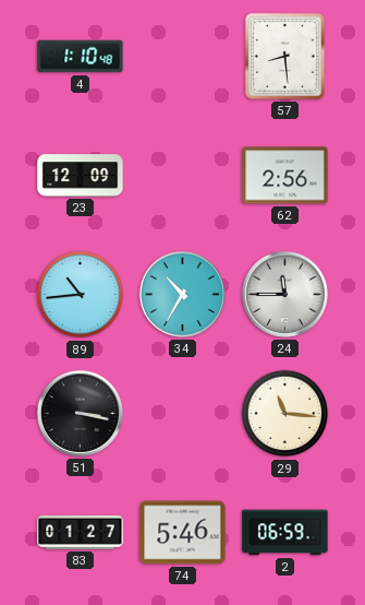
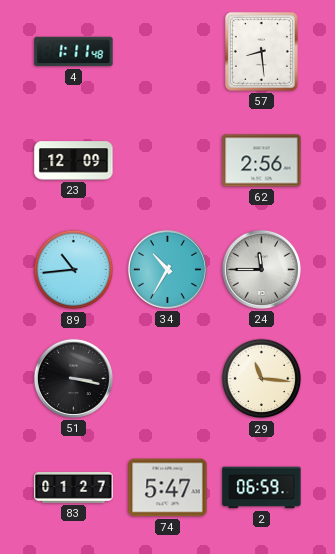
4: 1:10 -> 1:11 (74, 52)
74: 5:46 -> 5:47 (168, 488)
